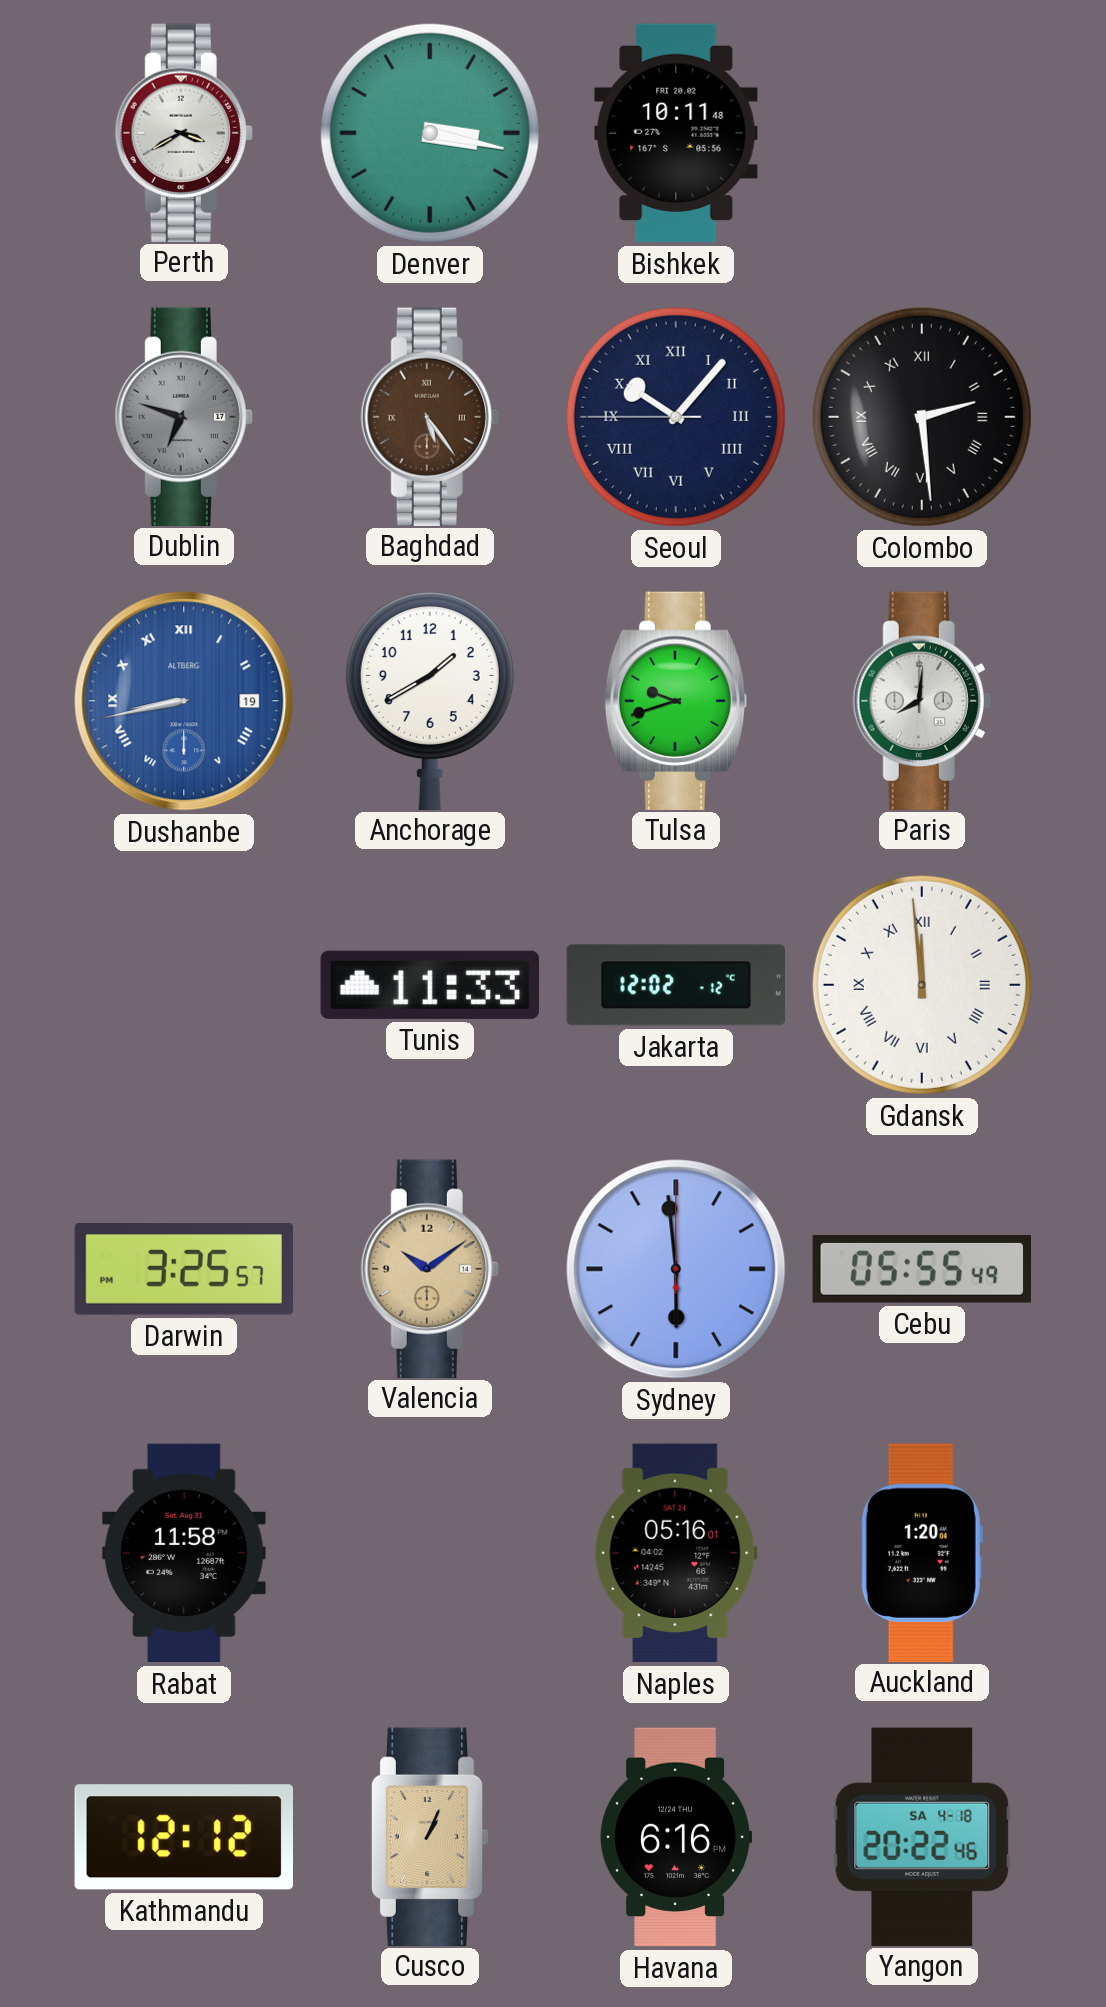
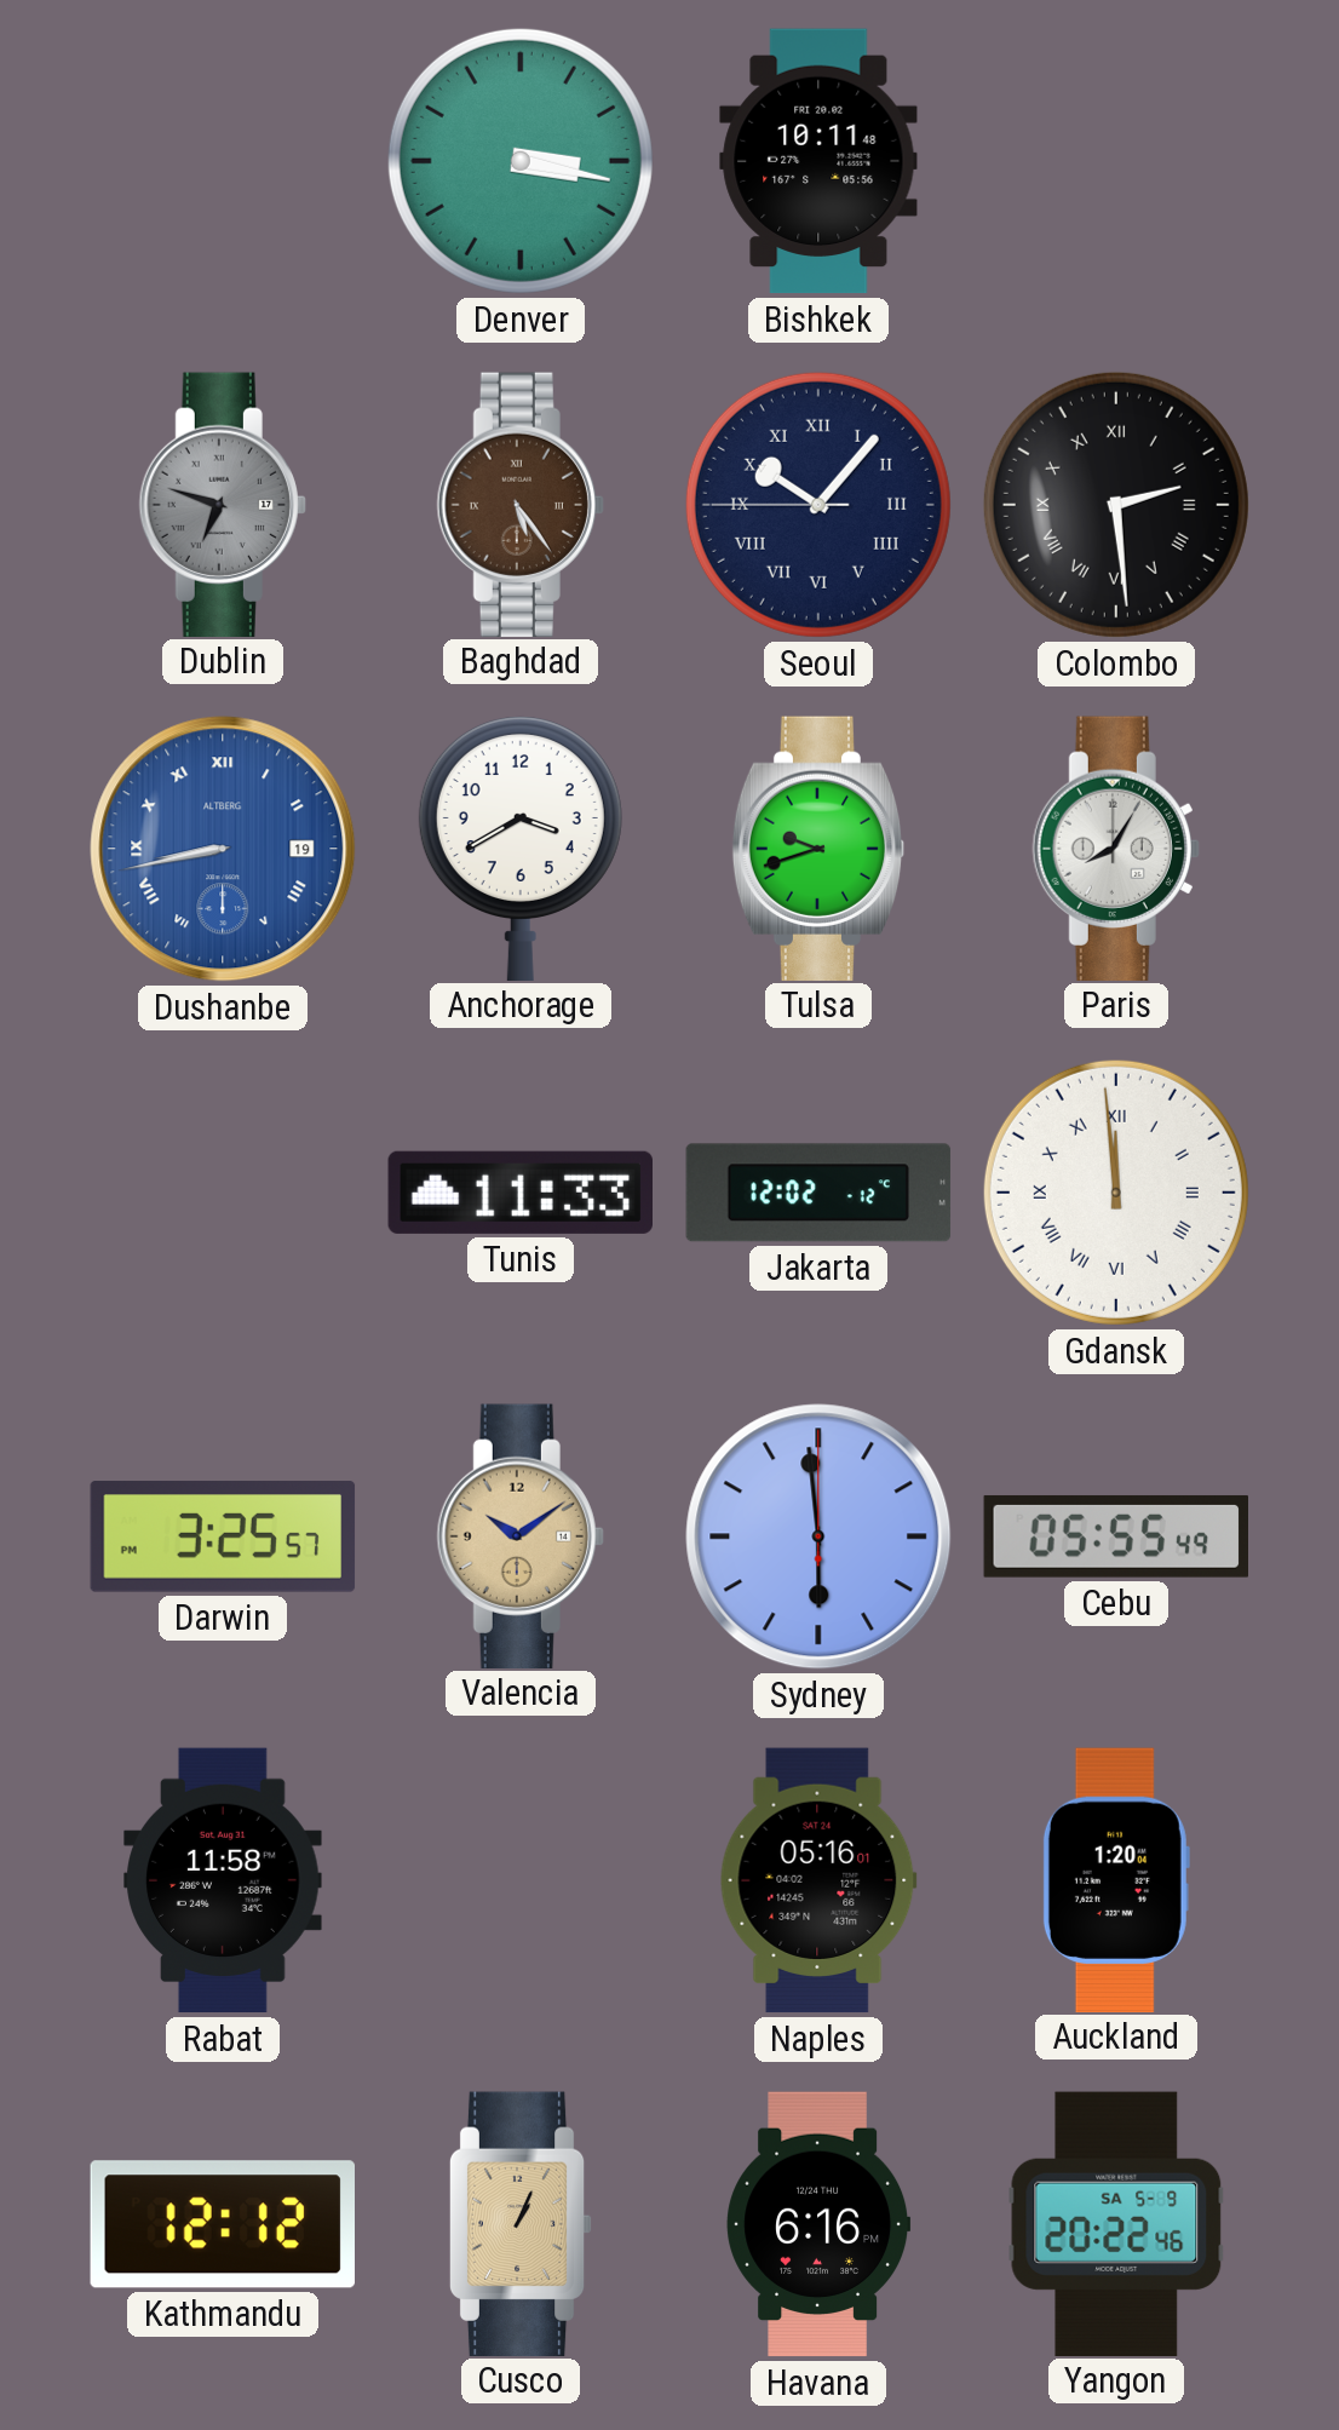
Perth: 3:40 -> none (184, 132)
Anchorage: 1:40 -> 3:40 (521, 848)
Paris: 8:01 -> 8:05 (1116, 848)
Yangon date: SA 4-18 -> SA 5-9 (1116, 2223)
